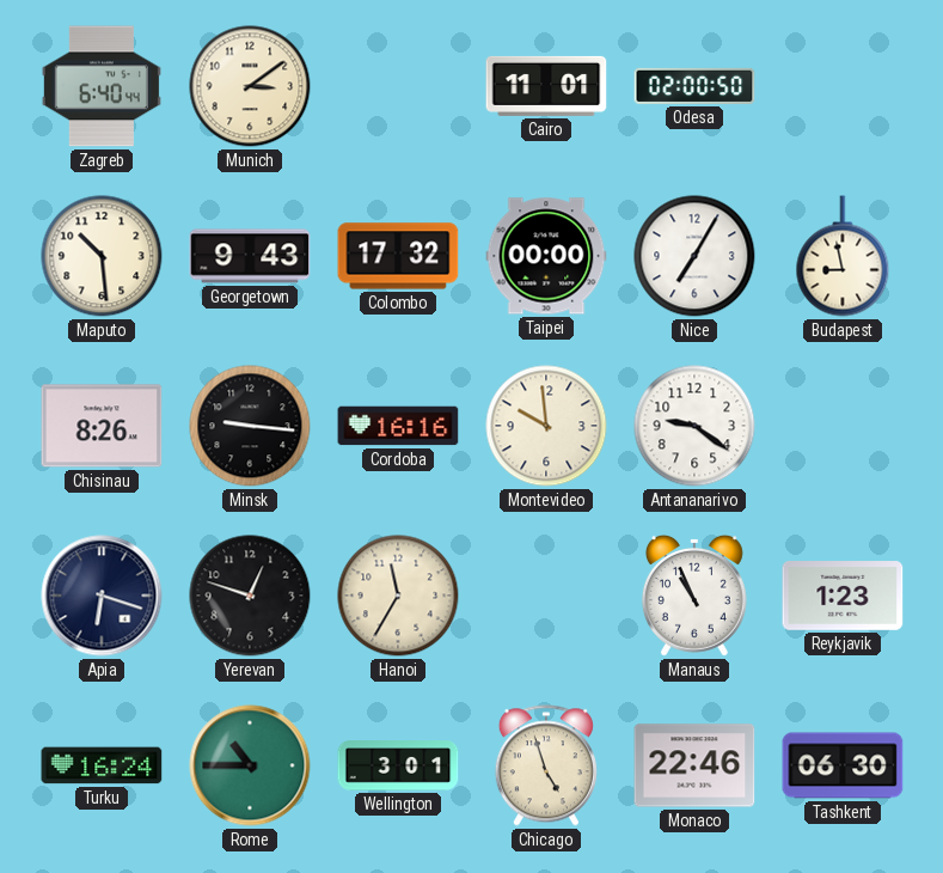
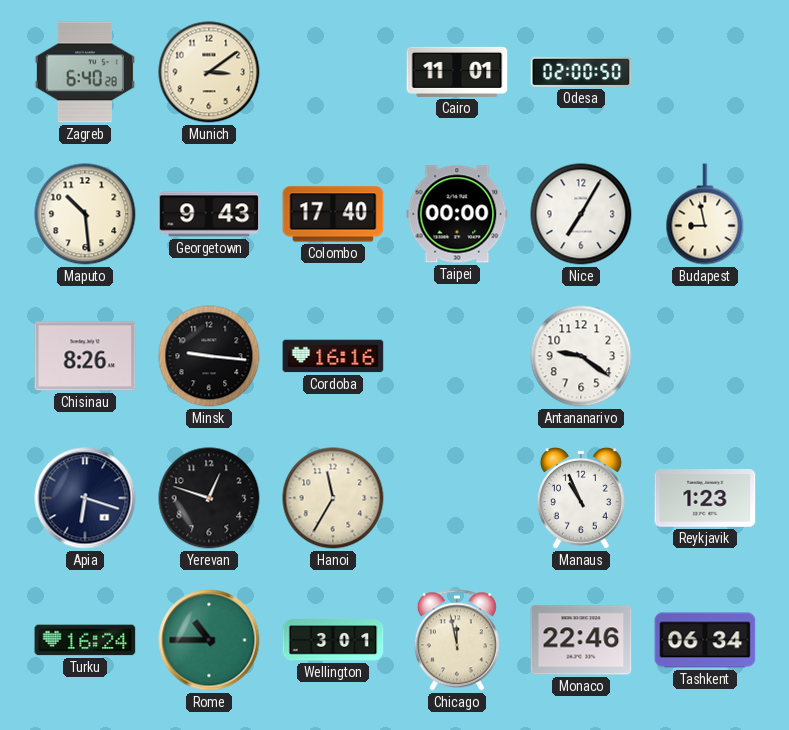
Zagreb: 6:40:44 -> 6:40:28 (85, 72)
Colombo: 17:32 -> 17:40 (333, 214)
Montevideo: 9:59 -> none (546, 426)
Chicago: 4:57 -> 11:58 (457, 640)
Tashkent: 06:30 -> 06:34 (705, 640)
